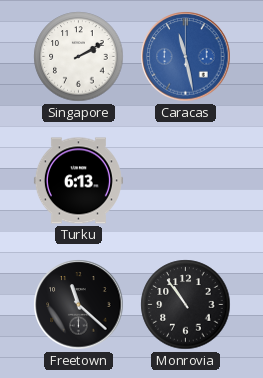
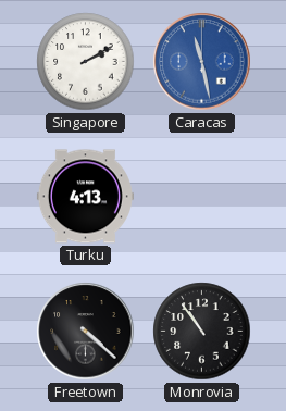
Turku: 6:13 -> 4:13 (85, 197)
Freetown: 11:22 -> 4:22 (86, 332)
